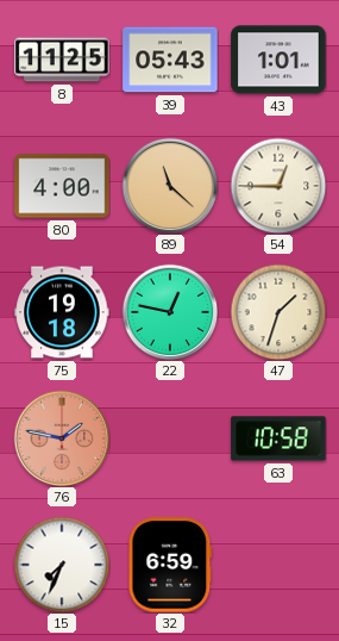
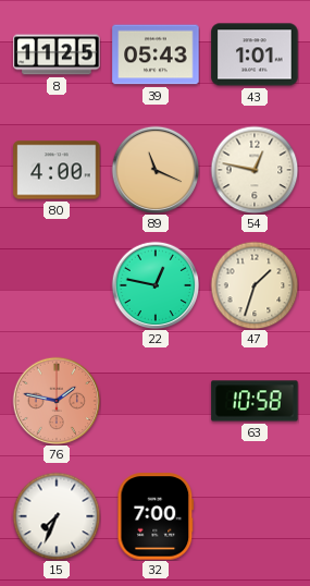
89: 11:22 -> 11:19 (156, 170)
54: 12:45 -> 12:47 (255, 170)
75: 19:18 -> none (62, 312)
32: 6:59 -> 7:00 (156, 516)
